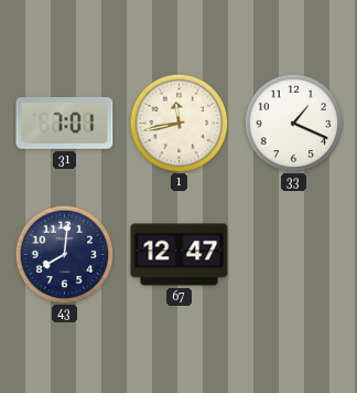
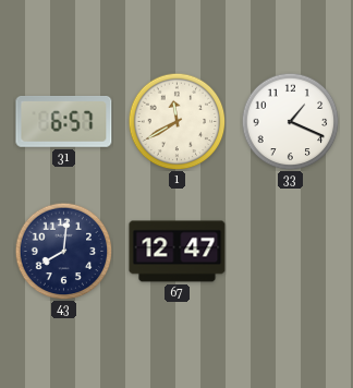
31: 7:01 -> 6:57 (64, 121)
1: 11:43 -> 11:40 (176, 121)
